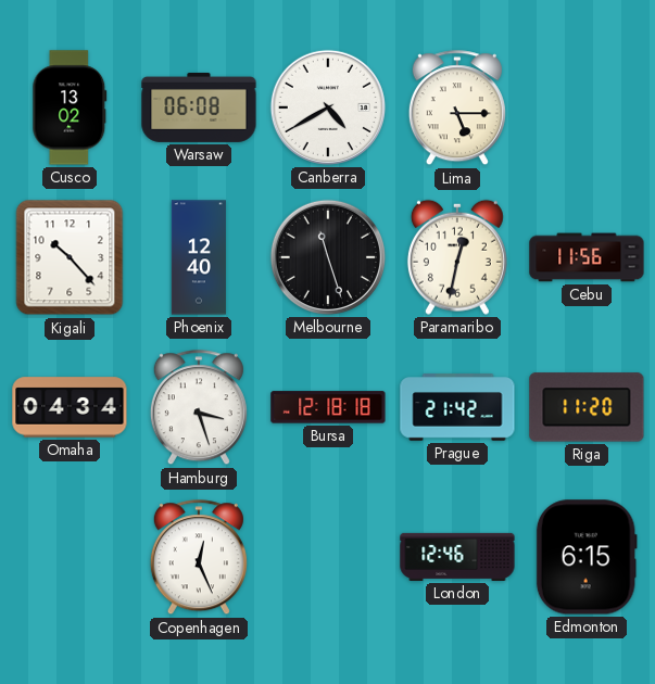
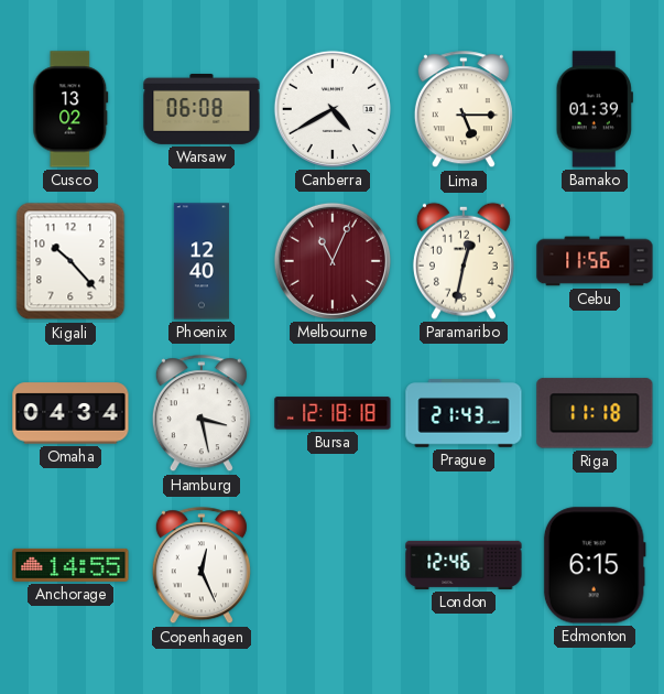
Bamako: none -> 01:39 (595, 109)
Melbourne: 11:27 -> 11:04 (333, 261)
Melbourne dial: black -> burgundy (333, 261)
Hamburg: 3:27 -> 3:28 (202, 414)
Prague: 21:42 -> 21:43 (464, 413)
Riga: 11:20 -> 11:18 (595, 413)
Anchorage: none -> 14:55 (70, 565)
